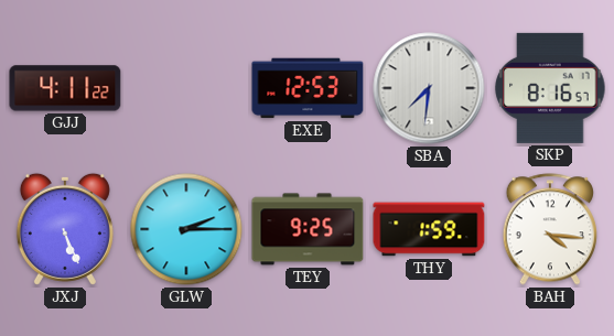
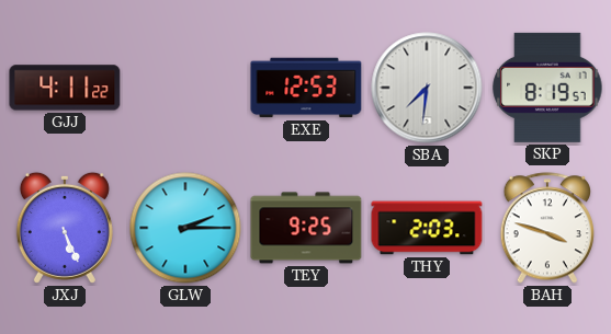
SKP: 8:16 -> 8:19 (547, 88)
THY: 1:59 -> 2:03 (427, 228)
BAH: 4:16 -> 3:48 (546, 228)
